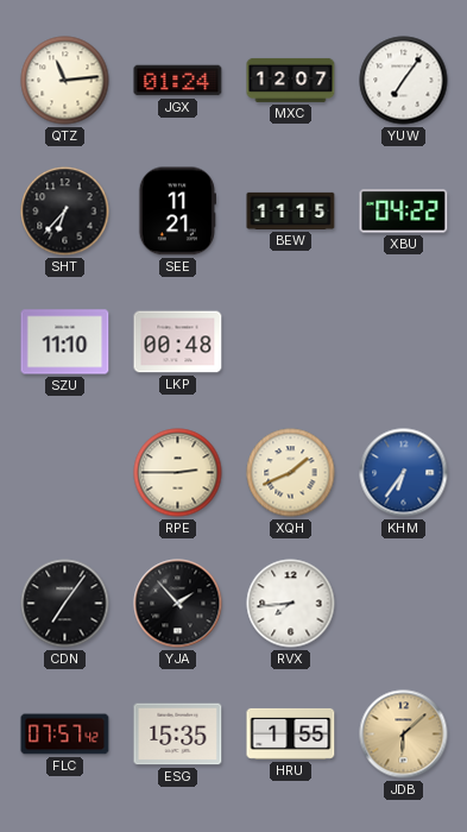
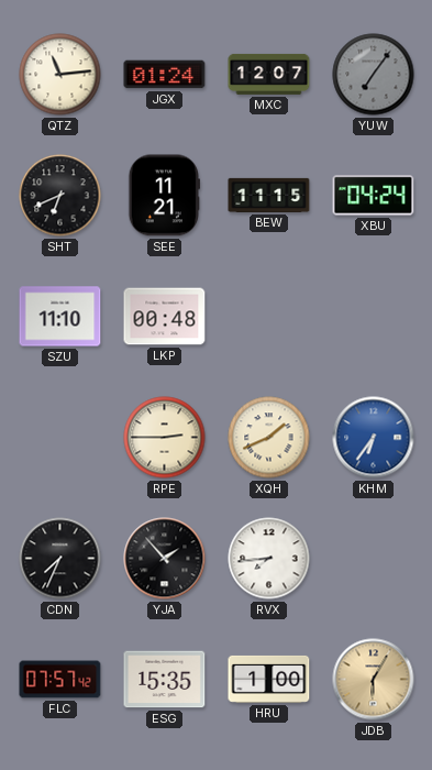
YUW dial: white -> grey (374, 75)
SHT: 6:37 -> 6:41 (60, 196)
XBU: 04:22 -> 04:24 (374, 196)
CDN: 7:06 -> 7:34 (60, 559)
HRU: 1:55 -> 1:00 (269, 679)
JDB: 6:08 -> 6:05 (374, 680)
